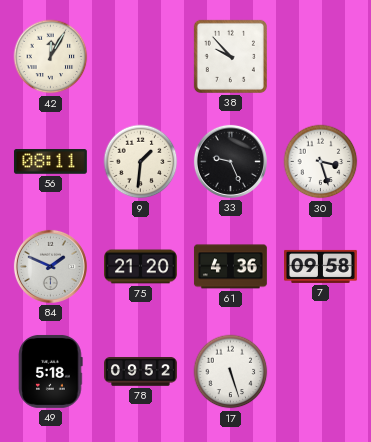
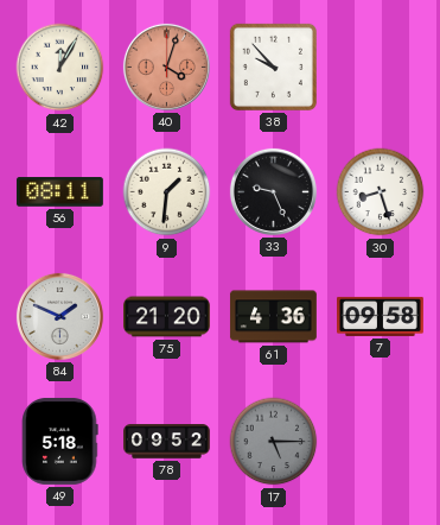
40: none -> 4:03 (166, 67)
30: 3:27 -> 8:27 (381, 192)
17: 5:27 -> 5:15 (274, 442)
17 dial: white -> grey (274, 442)
